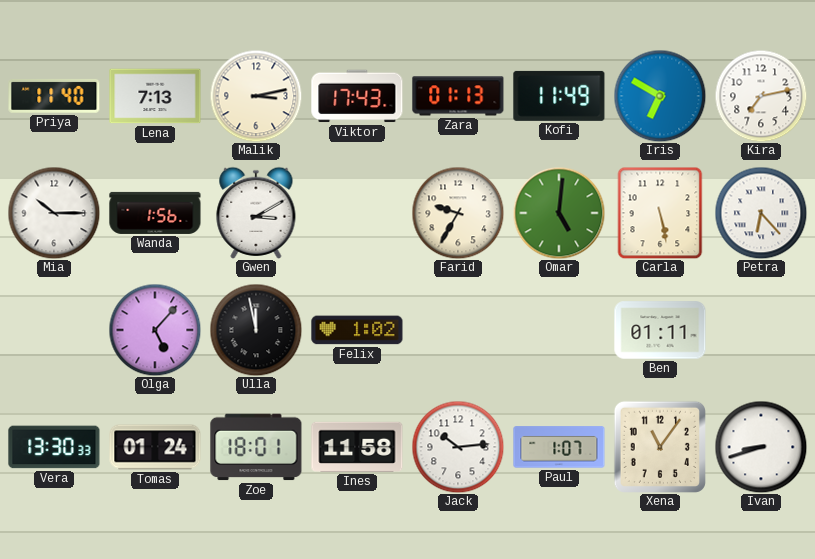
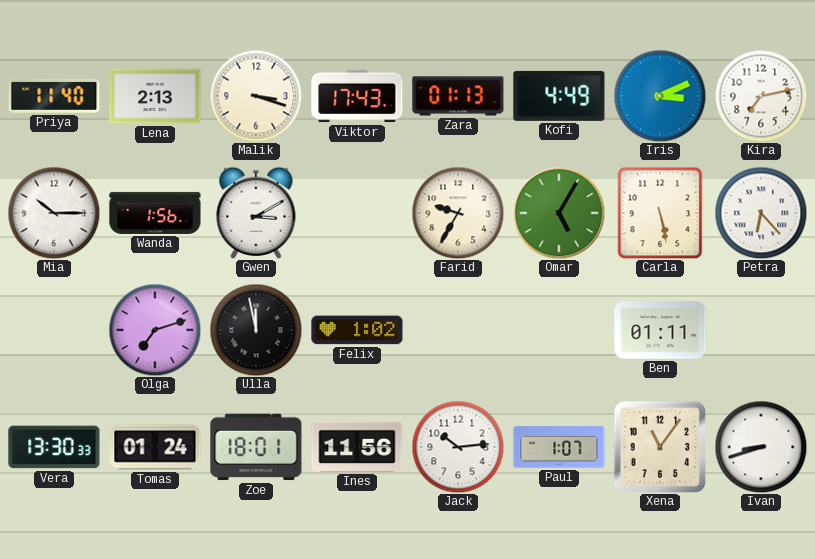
Lena: 7:13 -> 2:13 (155, 96)
Malik: 3:13 -> 3:18 (256, 96)
Kofi: 11:49 -> 4:49 (559, 96)
Iris: 6:50 -> 3:11 (660, 96)
Omar: 5:01 -> 5:05 (559, 213)
Olga: 5:07 -> 7:12 (155, 330)
Ines: 11:58 -> 11:56 (357, 447)
